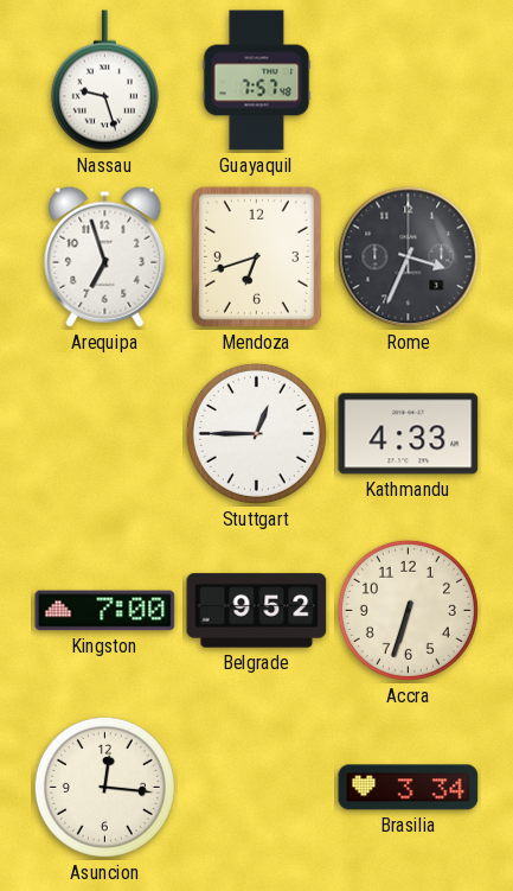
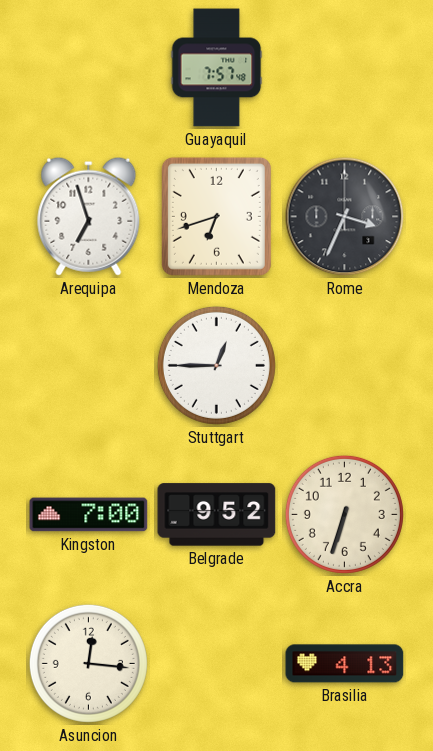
Nassau: 9:27 -> none (104, 81)
Kathmandu: 4:33 -> none (409, 434)
Brasilia: 3:34 -> 4:13 (345, 664)
